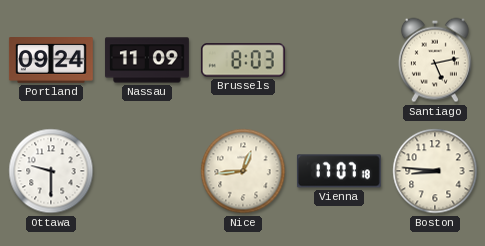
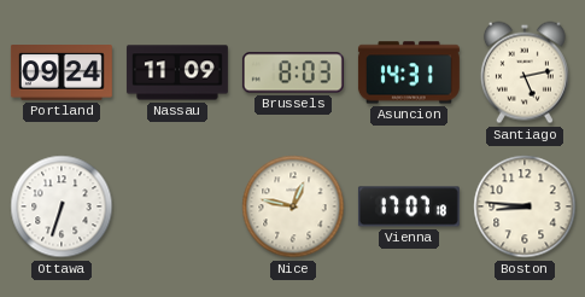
Asuncion: none -> 14:31 (409, 72)
Ottawa: 9:30 -> 6:33 (62, 206)
Nice: 12:44 -> 12:47 (293, 206)
